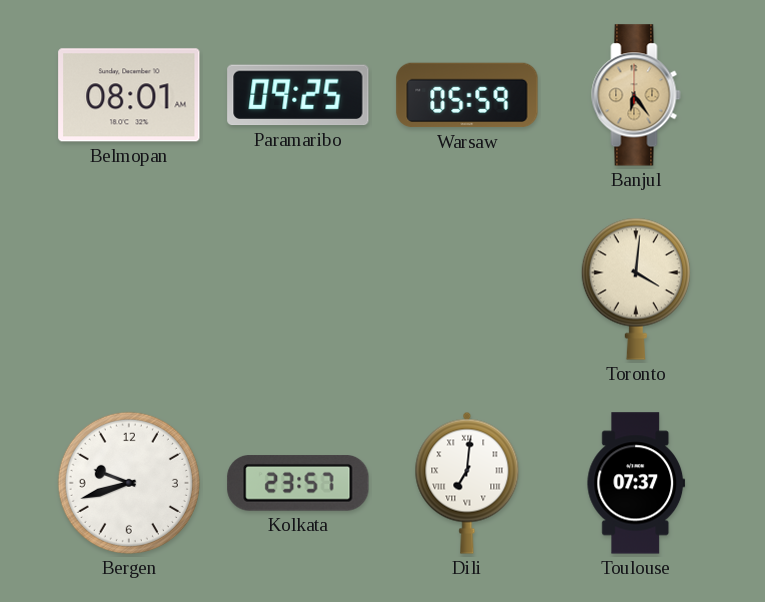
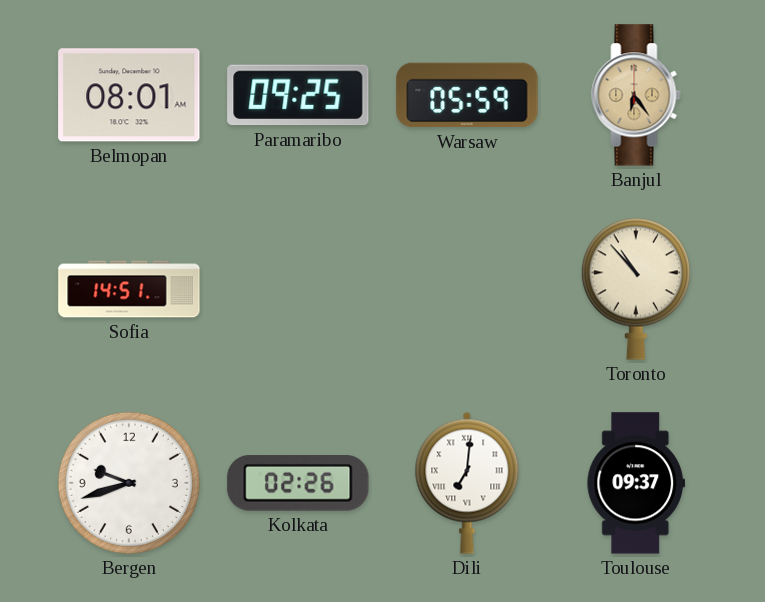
Sofia: none -> 14:51 (129, 289)
Toronto: 4:01 -> 10:53 (636, 289)
Kolkata: 23:57 -> 02:26 (298, 484)
Toulouse: 07:37 -> 09:37 (636, 483)
